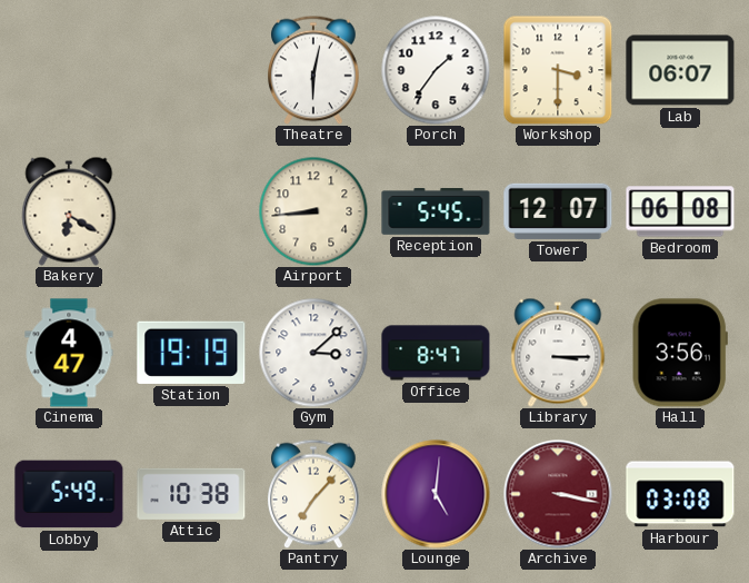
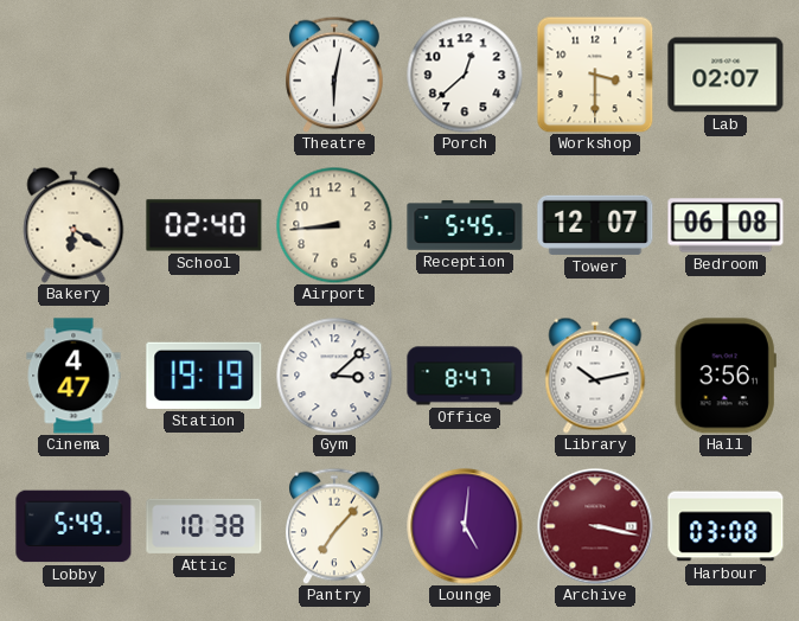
Porch: 1:36 -> 12:38 (465, 75)
Lab: 06:07 -> 02:07 (726, 75)
School: none -> 02:40 (204, 225)
Library: 3:15 -> 10:13 (595, 376)
